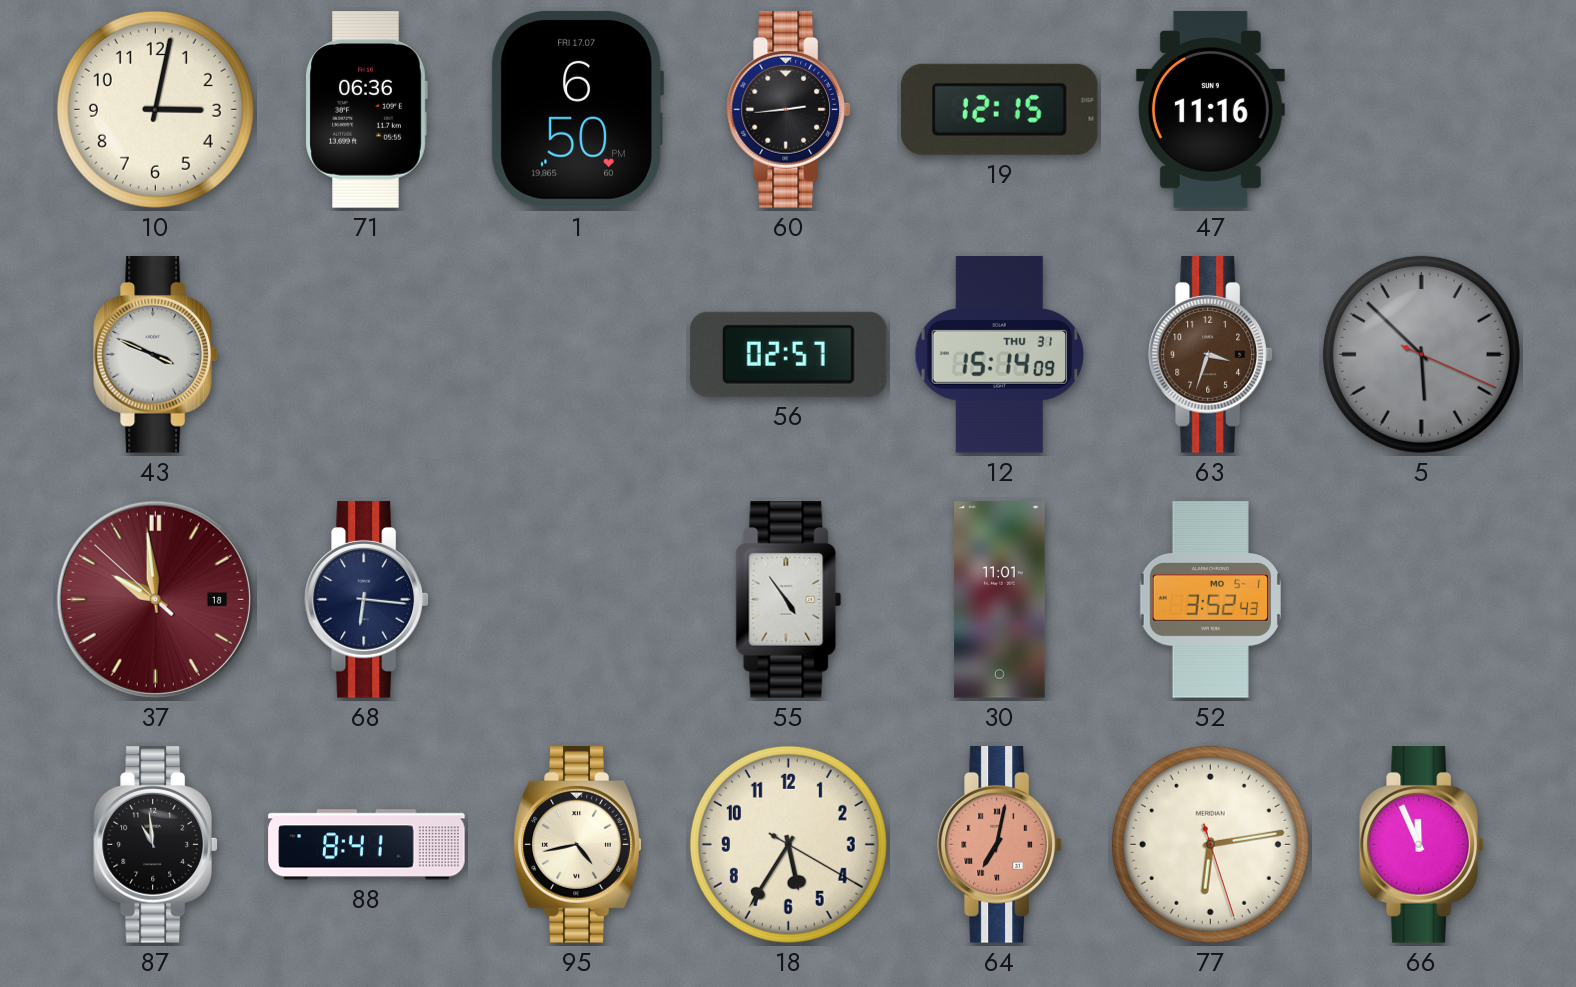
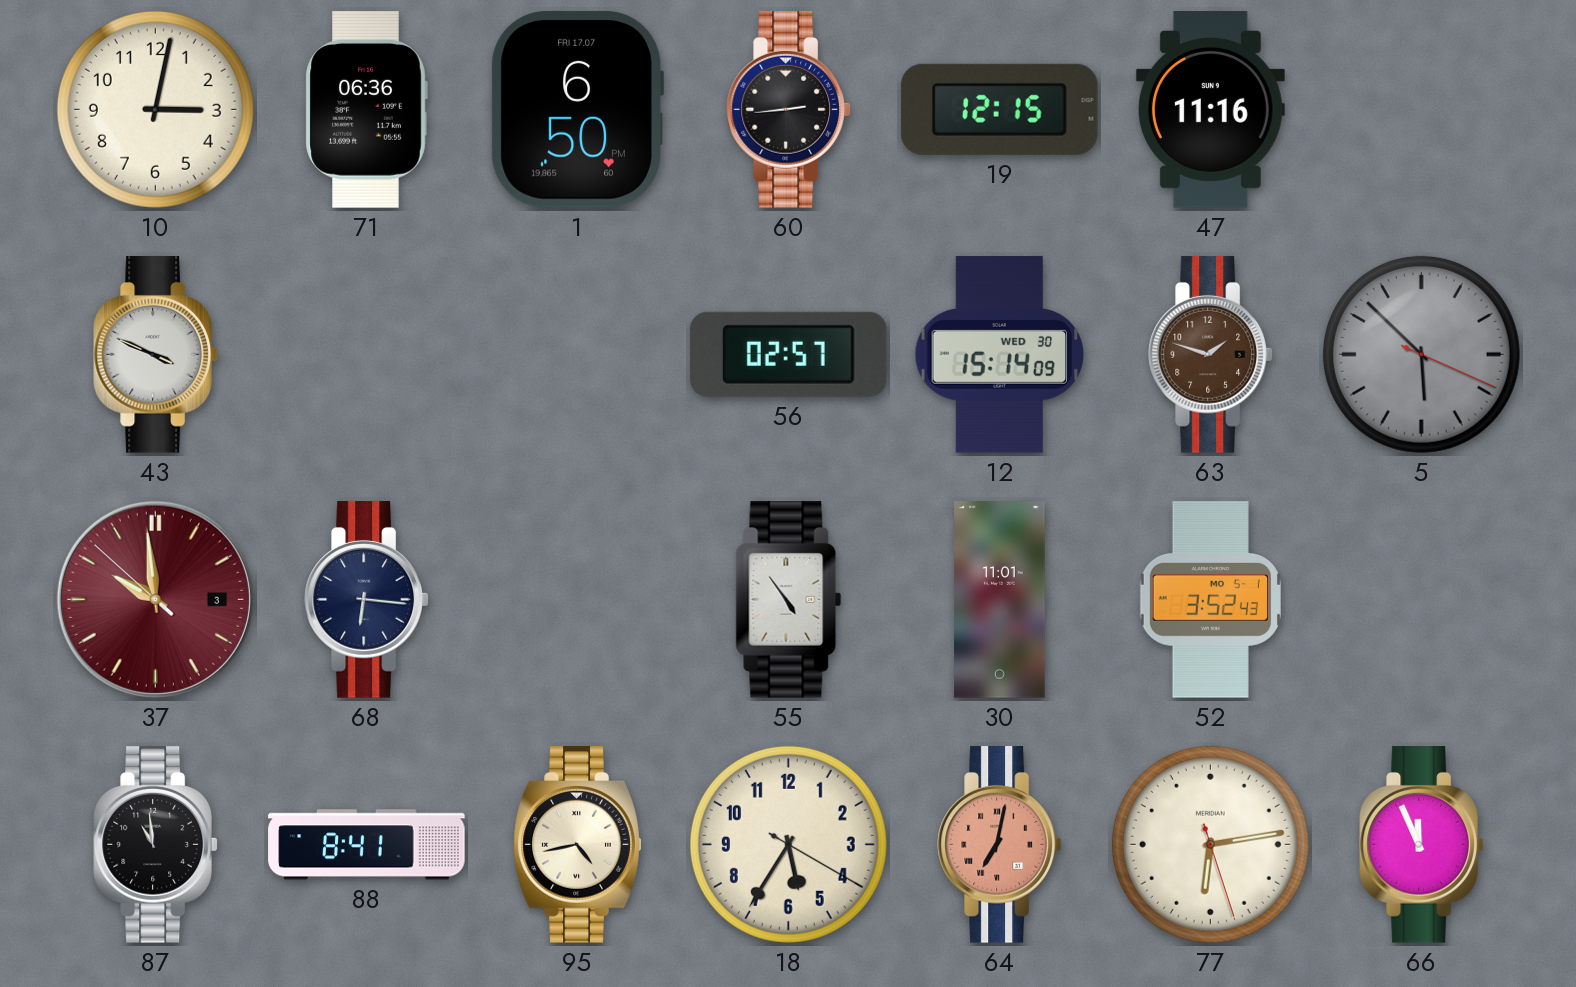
12 date: THU 31 -> WED 30 (1000, 355)
63: 3:33 -> 1:48 (1211, 355)
37 date: 18 -> 3 (155, 599)
